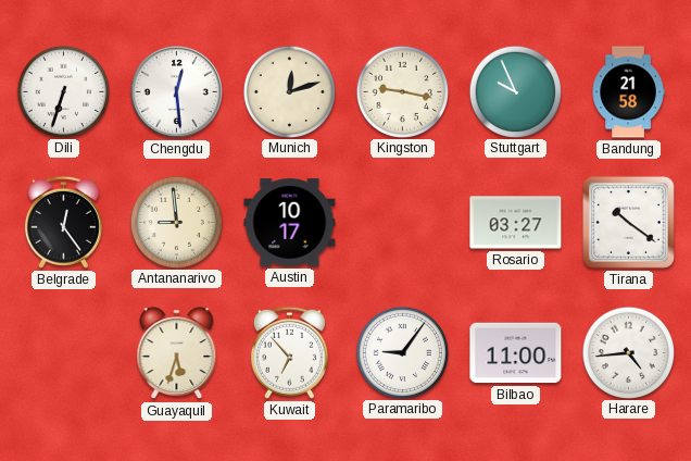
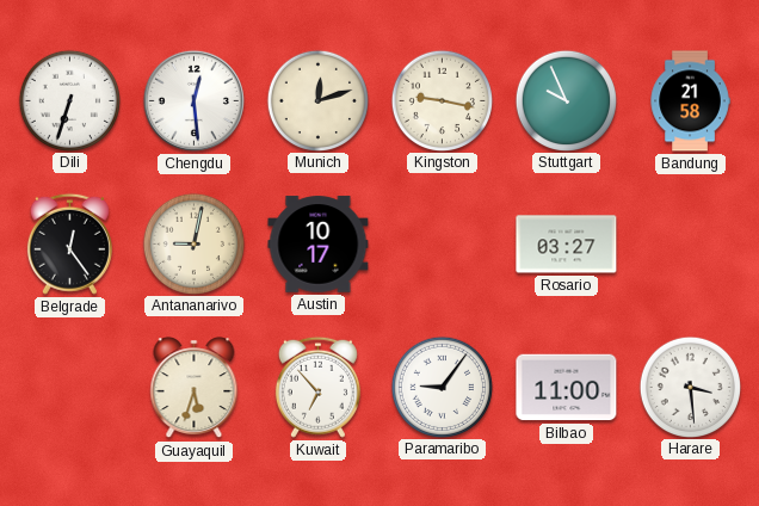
Antananarivo: 8:59 -> 9:02 (193, 243)
Tirana: 10:21 -> none (628, 222)
Harare: 4:44 -> 3:29 (690, 387)
